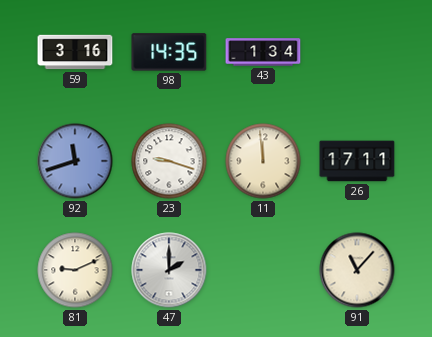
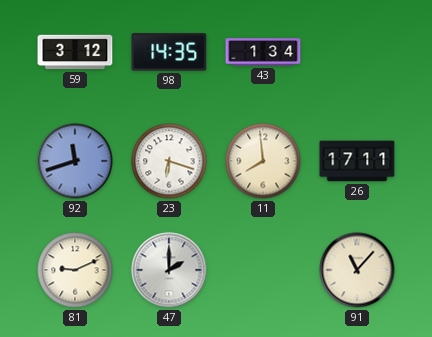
59: 3:16 -> 3:12 (75, 52)
23: 9:18 -> 6:18 (169, 161)
11: 11:59 -> 7:59 (263, 161)
